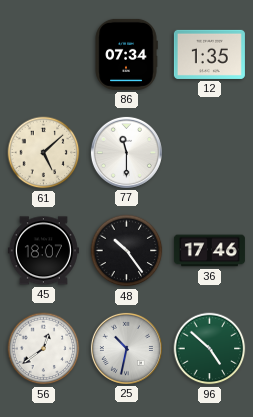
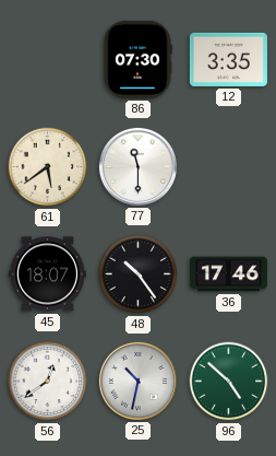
86: 07:34 -> 07:30 (137, 59)
12: 1:35 -> 3:35 (228, 59)
61: 5:08 -> 5:39 (48, 167)
